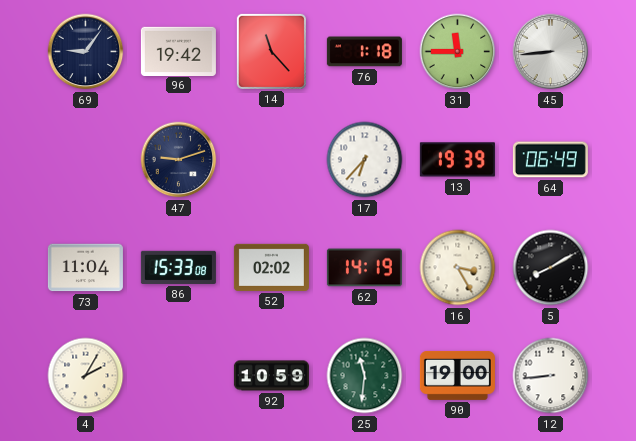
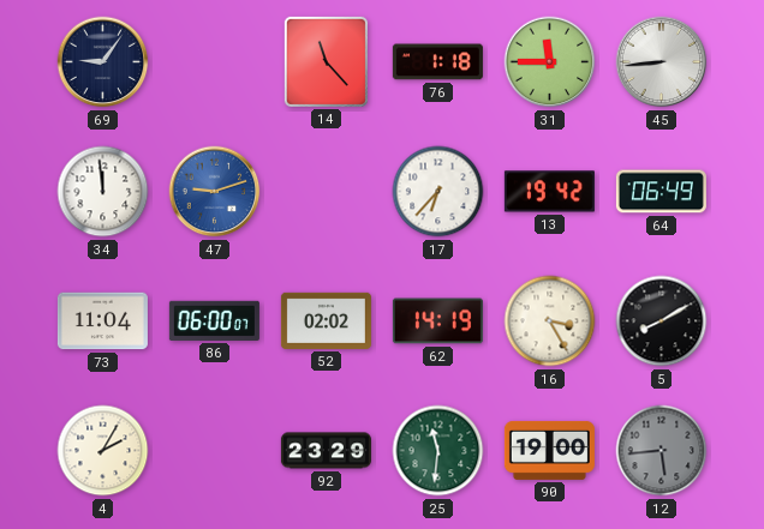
96: 19:42 -> none (178, 51)
34: none -> 11:59 (103, 192)
47 dial: navy -> blue (215, 192)
13: 19:39 -> 19:42 (549, 192)
86: 15:33 -> 06:00 (214, 320)
92: 10:59 -> 23:29 (326, 451)
12: 8:44 -> 5:44 (662, 451)
12 dial: white -> grey (662, 451)
